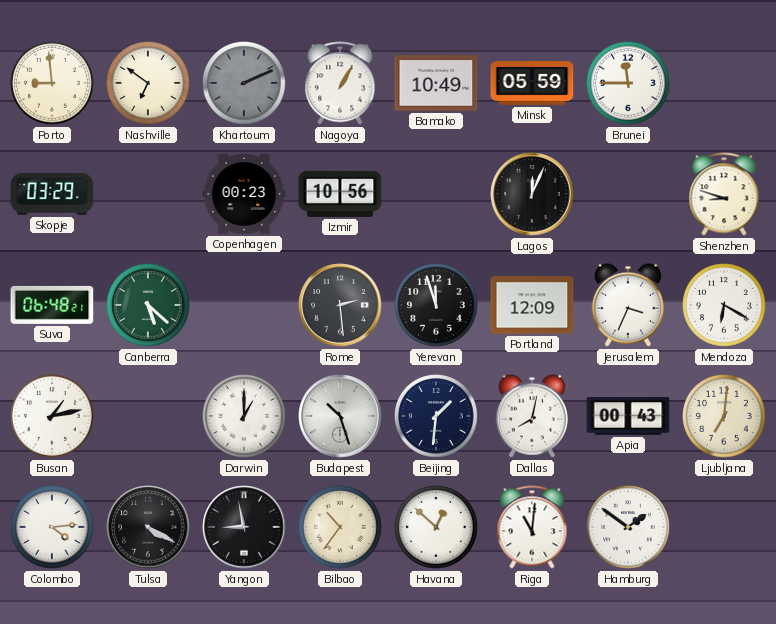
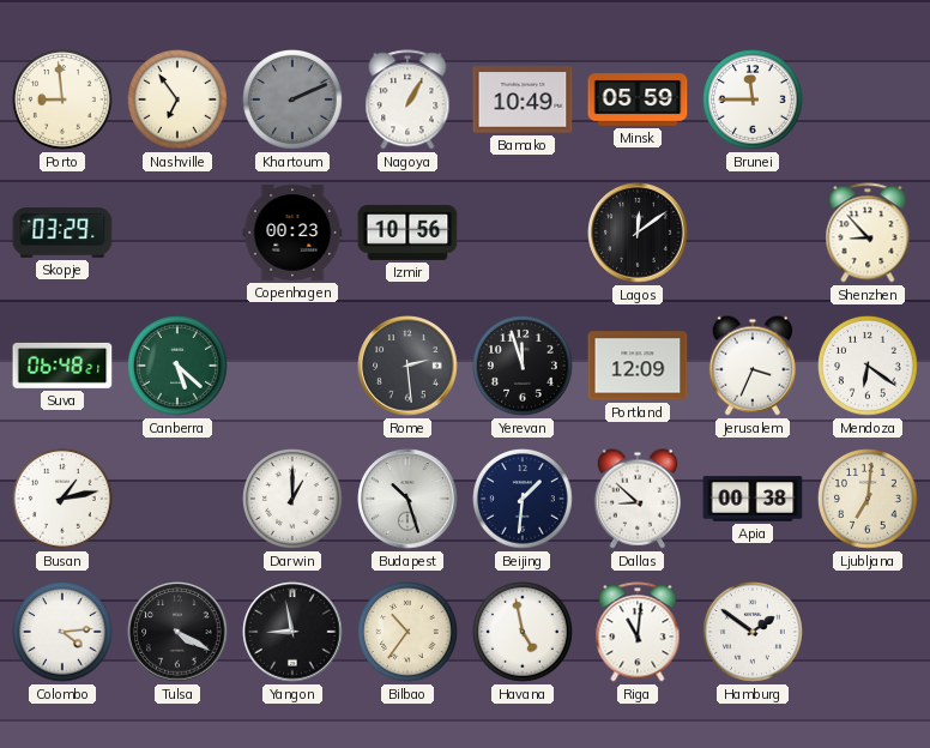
Nashville: 6:51 -> 6:54 (179, 101)
Lagos: 12:04 -> 12:09 (638, 233)
Shenzhen: 8:48 -> 8:53 (868, 233)
Mendoza: 6:20 -> 6:21 (869, 367)
Dallas: 8:02 -> 8:52 (638, 499)
Apia: 00:43 -> 00:38 (753, 499)
Havana: 12:52 -> 4:58 (524, 633)
